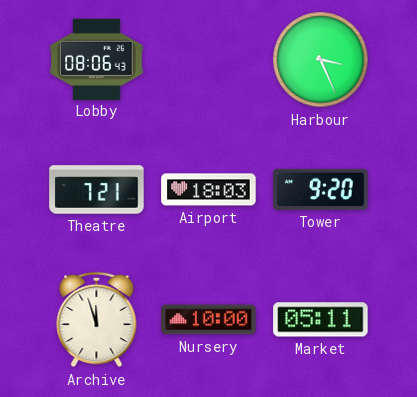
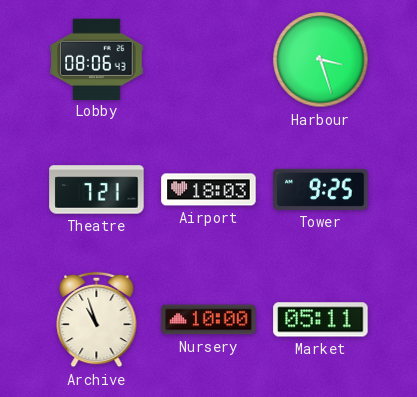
Harbour: 3:26 -> 3:27 (321, 60)
Tower: 9:20 -> 9:25 (321, 189)
Archive: 11:57 -> 10:57 (97, 320)
